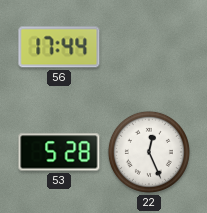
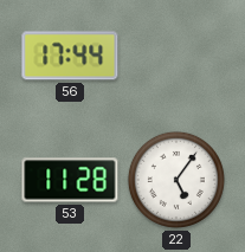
53: 5:28 -> 11:28 (70, 180)
22: 12:26 -> 5:06 (176, 180)
